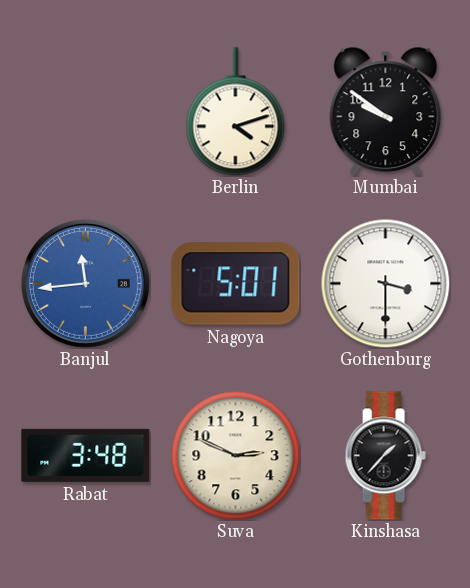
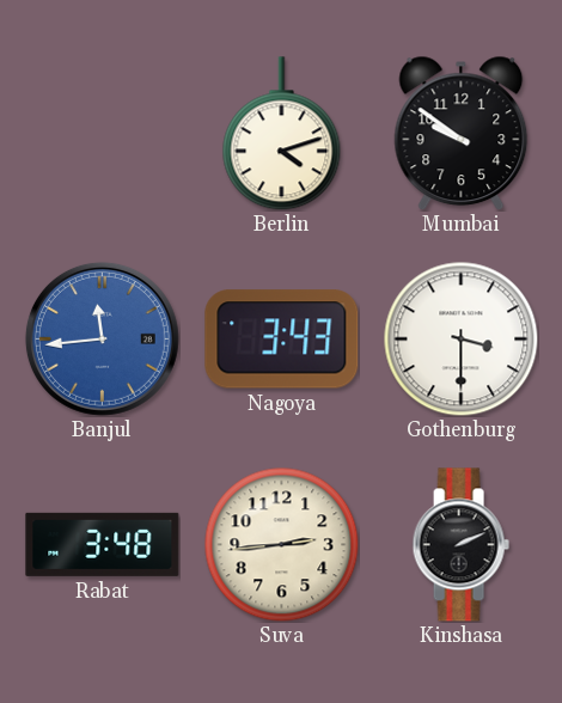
Nagoya: 5:01 -> 3:43 (282, 340)
Suva: 2:49 -> 2:44 (281, 544)
Kinshasa: 1:37 -> 2:11 (460, 545)
